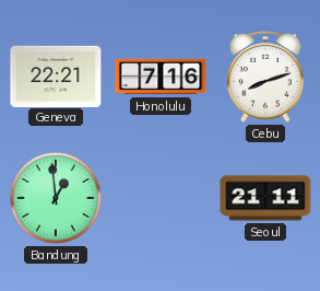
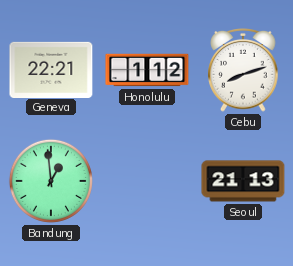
Honolulu: 7:16 -> 1:12 (147, 70)
Seoul: 21:11 -> 21:13 (243, 181)
